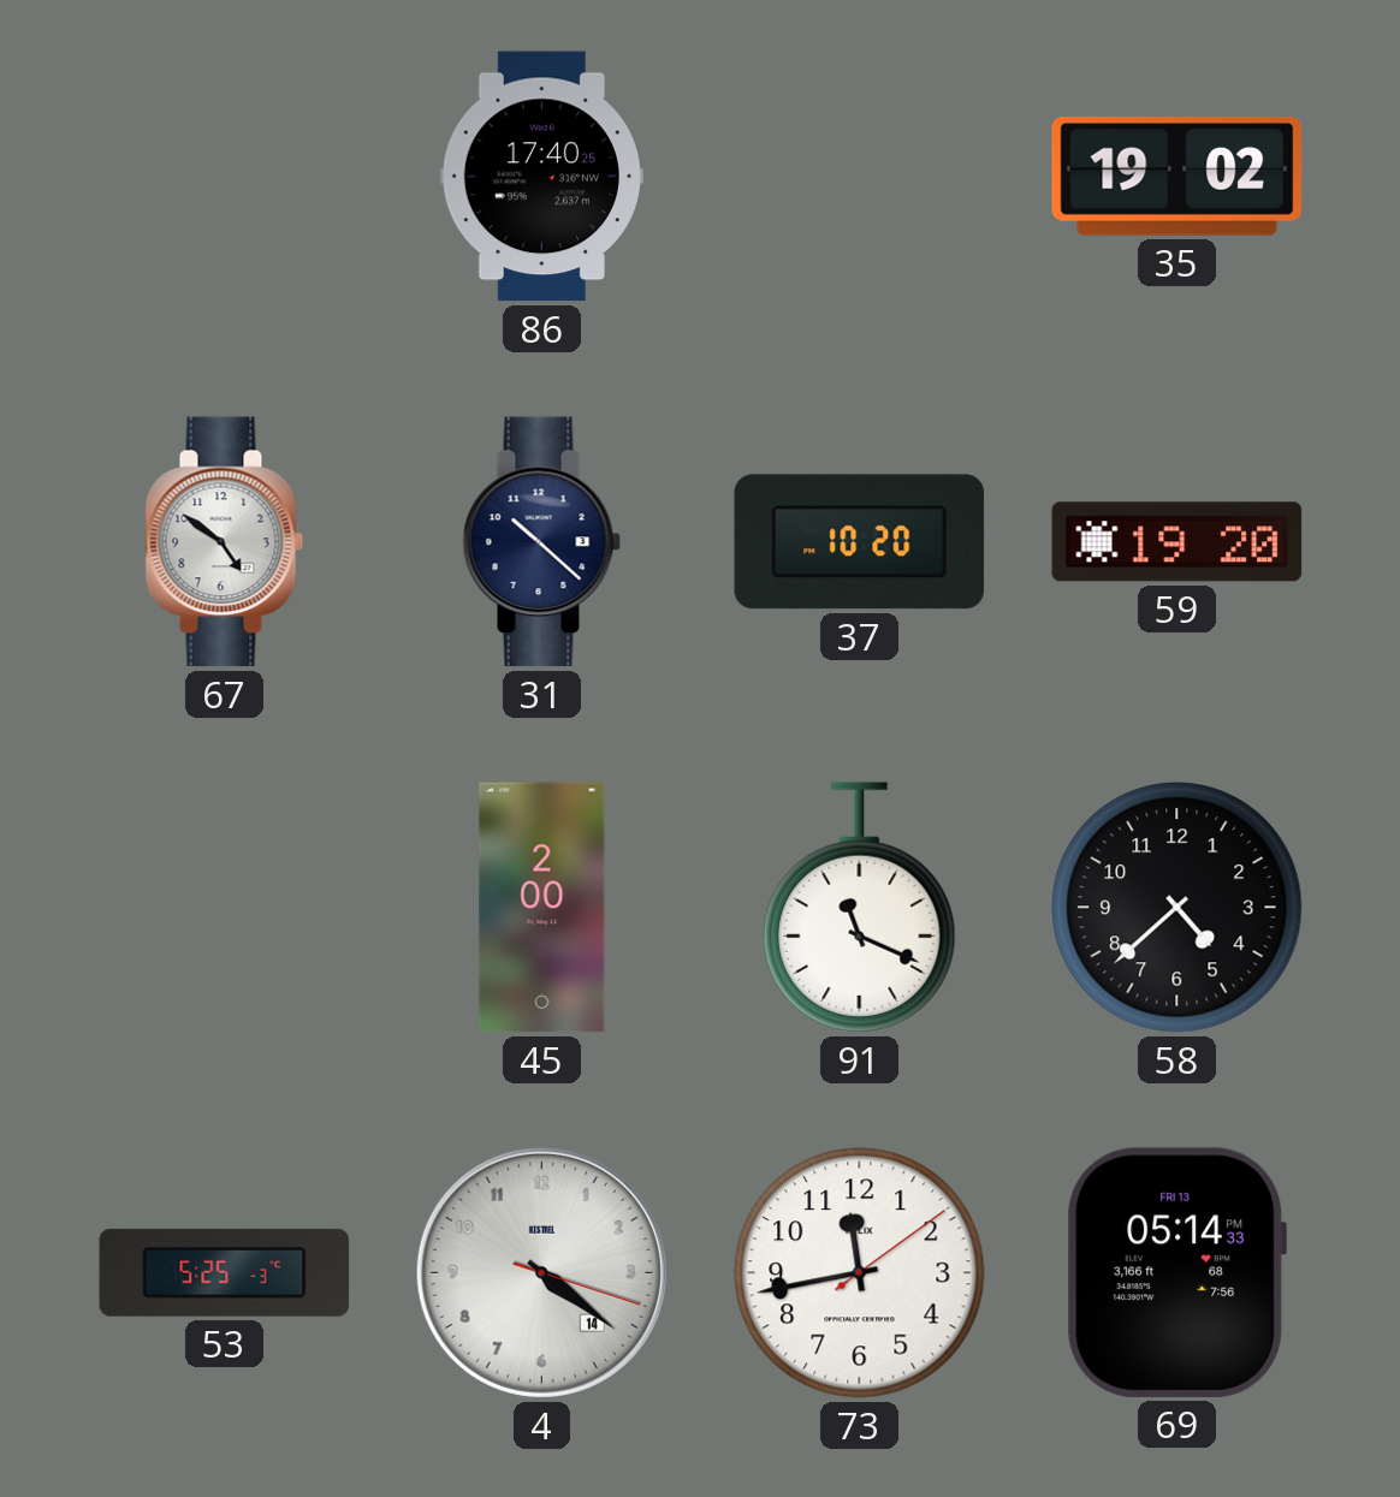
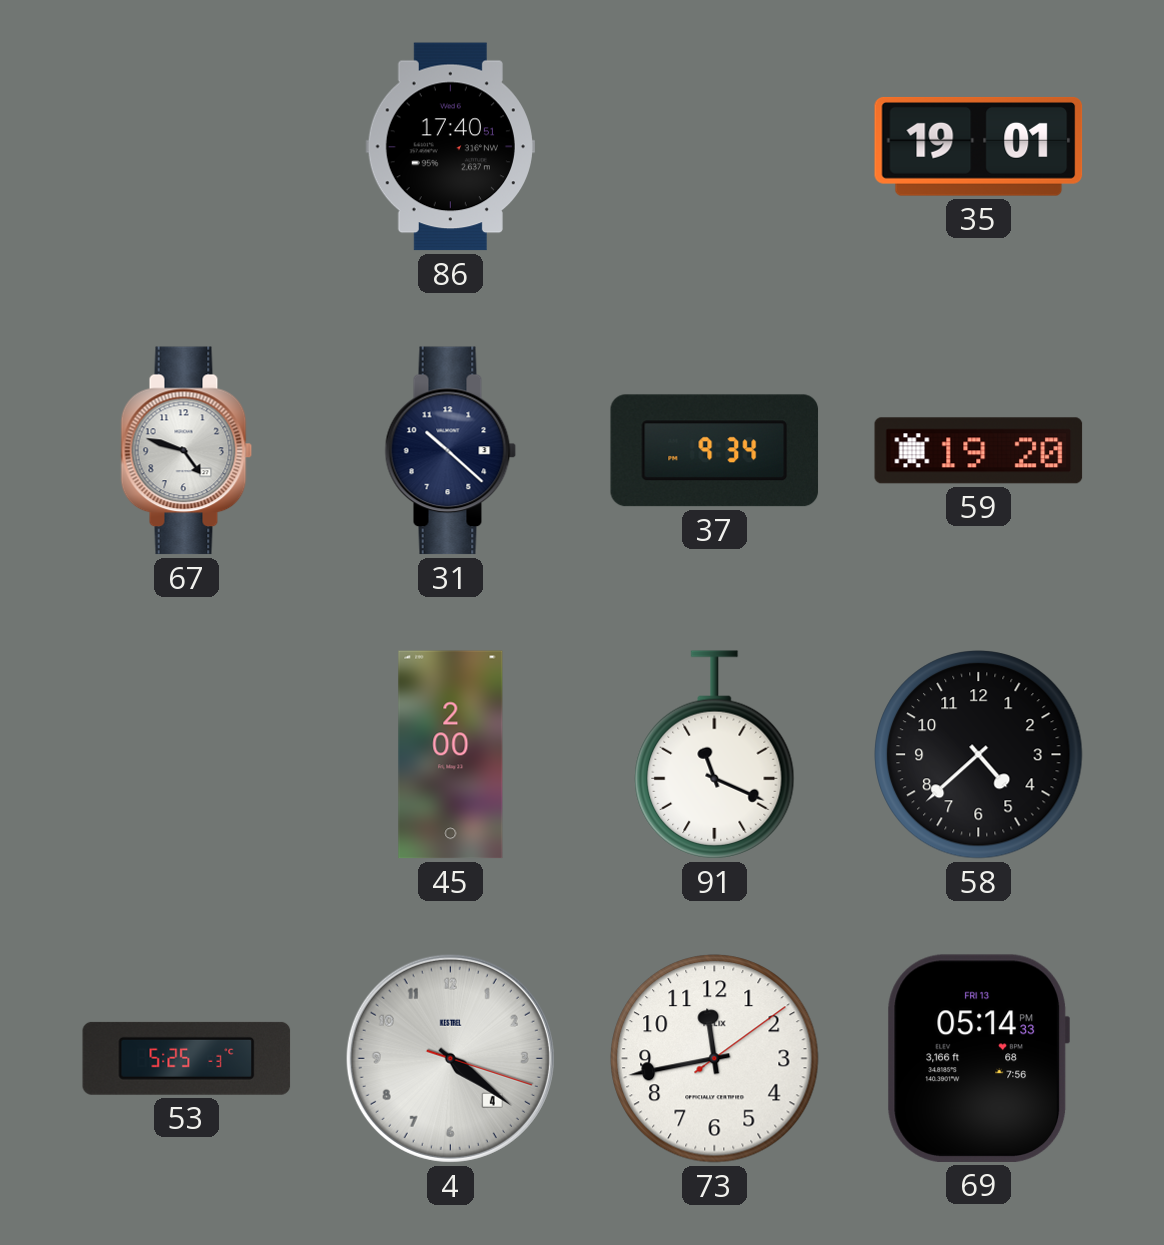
86: 17:40:25 -> 17:40:51 (450, 147)
35: 19:02 -> 19:01 (979, 147)
67: 4:51 -> 4:48 (187, 451)
37: 10:20 -> 9:34 (715, 451)
4 date: 14 -> 4 (450, 1058)
